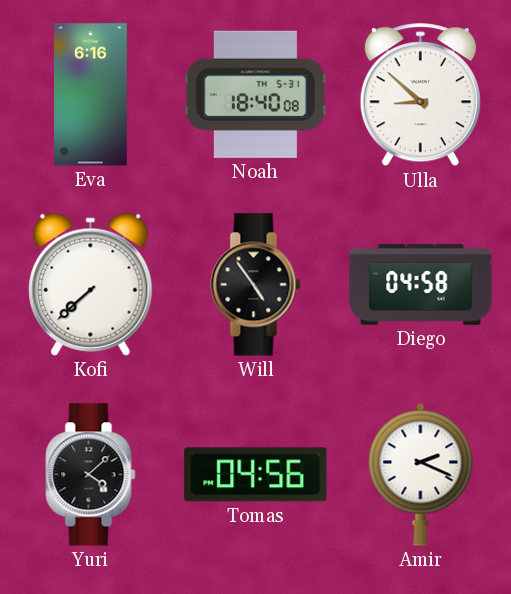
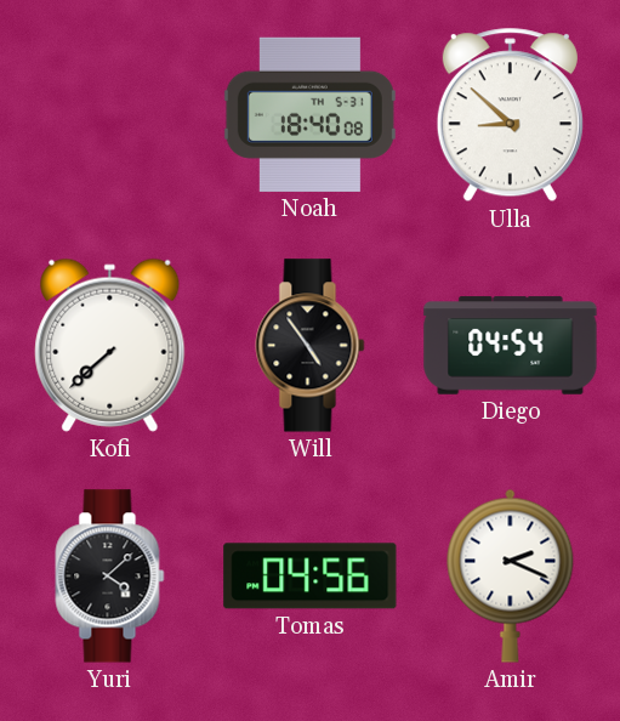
Eva: 6:16 -> none (91, 95)
Diego: 04:58 -> 04:54 (511, 346)
